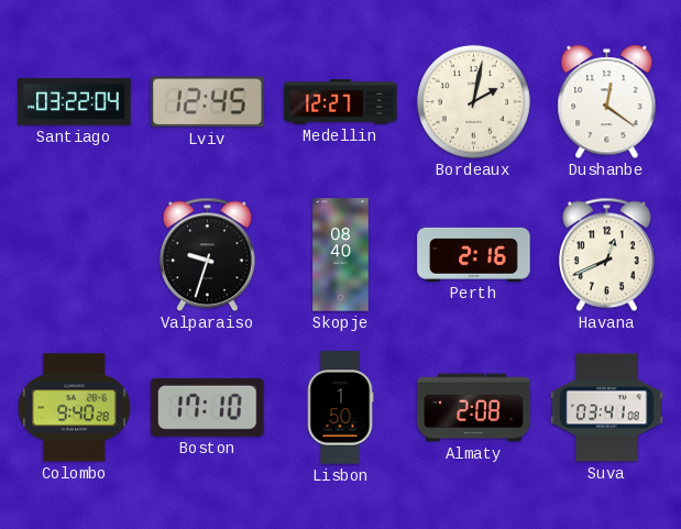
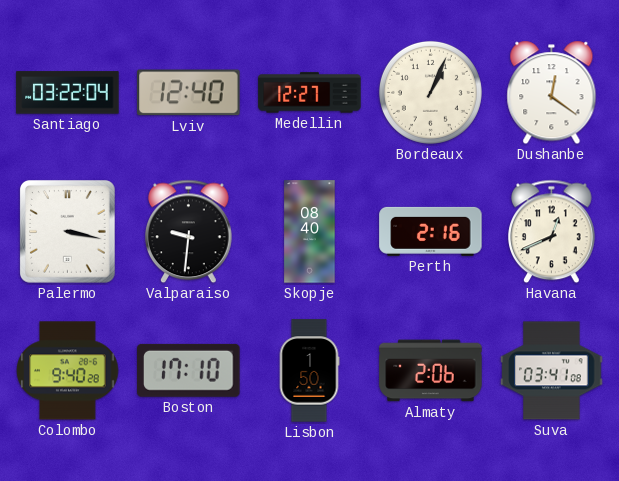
Lviv: 12:45 -> 12:40 (189, 93)
Bordeaux: 2:02 -> 1:04 (430, 92)
Palermo: none -> 3:17 (68, 232)
Valparaiso: 9:33 -> 9:31 (189, 232)
Almaty: 2:08 -> 2:06 (431, 371)
